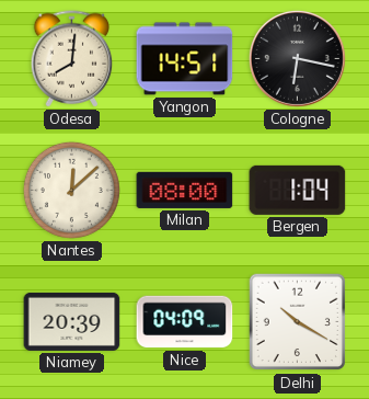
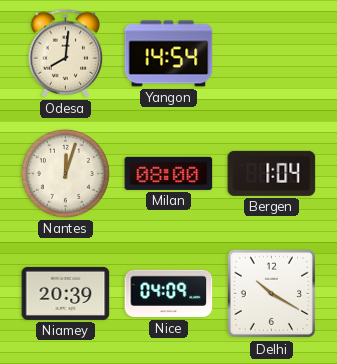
Yangon: 14:51 -> 14:54 (169, 54)
Cologne: 6:17 -> none (297, 58)
Nantes: 12:08 -> 12:03 (65, 173)
